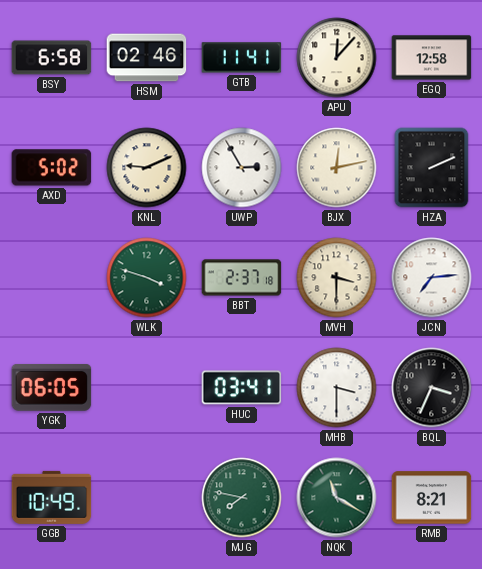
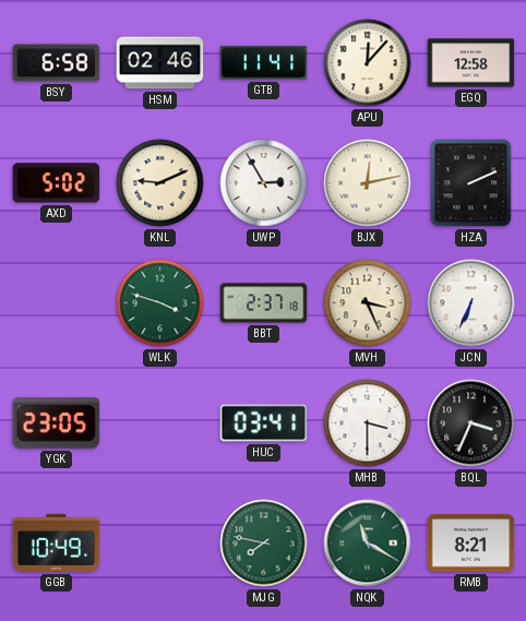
MVH: 3:30 -> 3:26 (368, 303)
JCN: 7:14 -> 6:34 (471, 303)
YGK: 06:05 -> 23:05 (57, 422)
